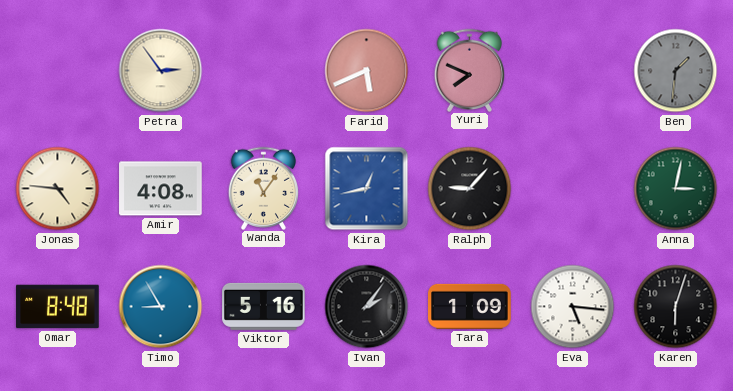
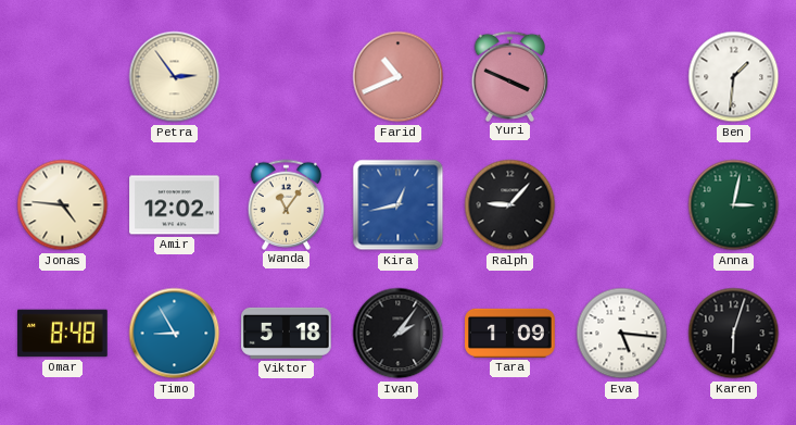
Farid: 5:41 -> 10:41 (399, 77)
Yuri: 7:49 -> 3:49 (510, 76)
Ben dial: grey -> white (734, 77)
Amir: 4:08 -> 12:02 (175, 205)
Viktor: 5:16 -> 5:18 (287, 333)
